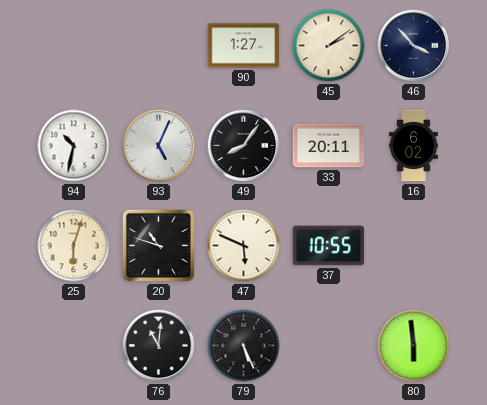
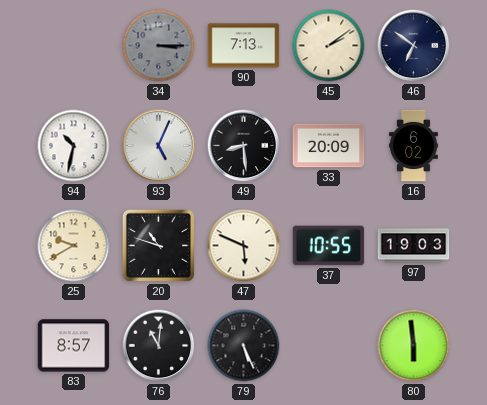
34: none -> 3:15 (159, 46)
90: 1:27 -> 7:13 (244, 46)
46: 3:53 -> 6:51 (414, 46)
49: 8:06 -> 8:29 (244, 146)
33: 20:11 -> 20:09 (329, 146)
25: 6:03 -> 9:40 (74, 246)
97: none -> 19:03 (414, 246)
83: none -> 8:57 (74, 346)
